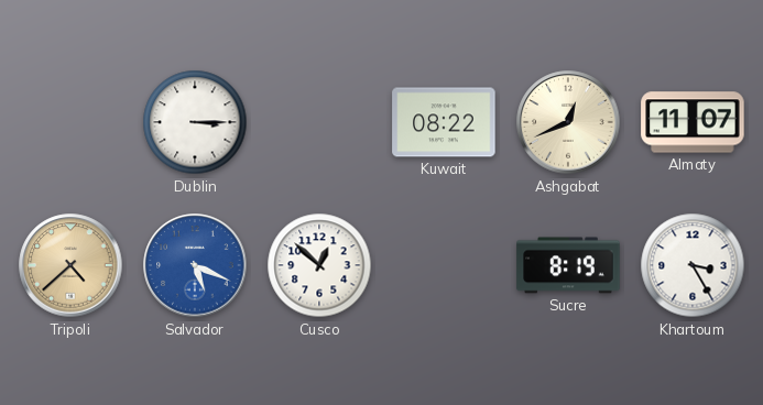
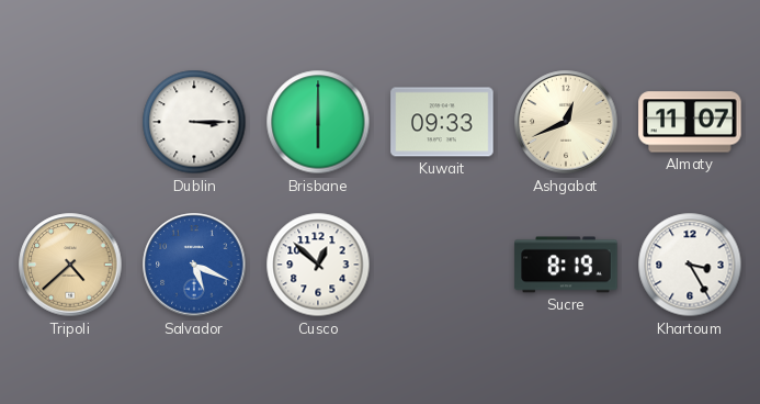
Brisbane: none -> 6:00 (318, 122)
Kuwait: 08:22 -> 09:33 (442, 122)
